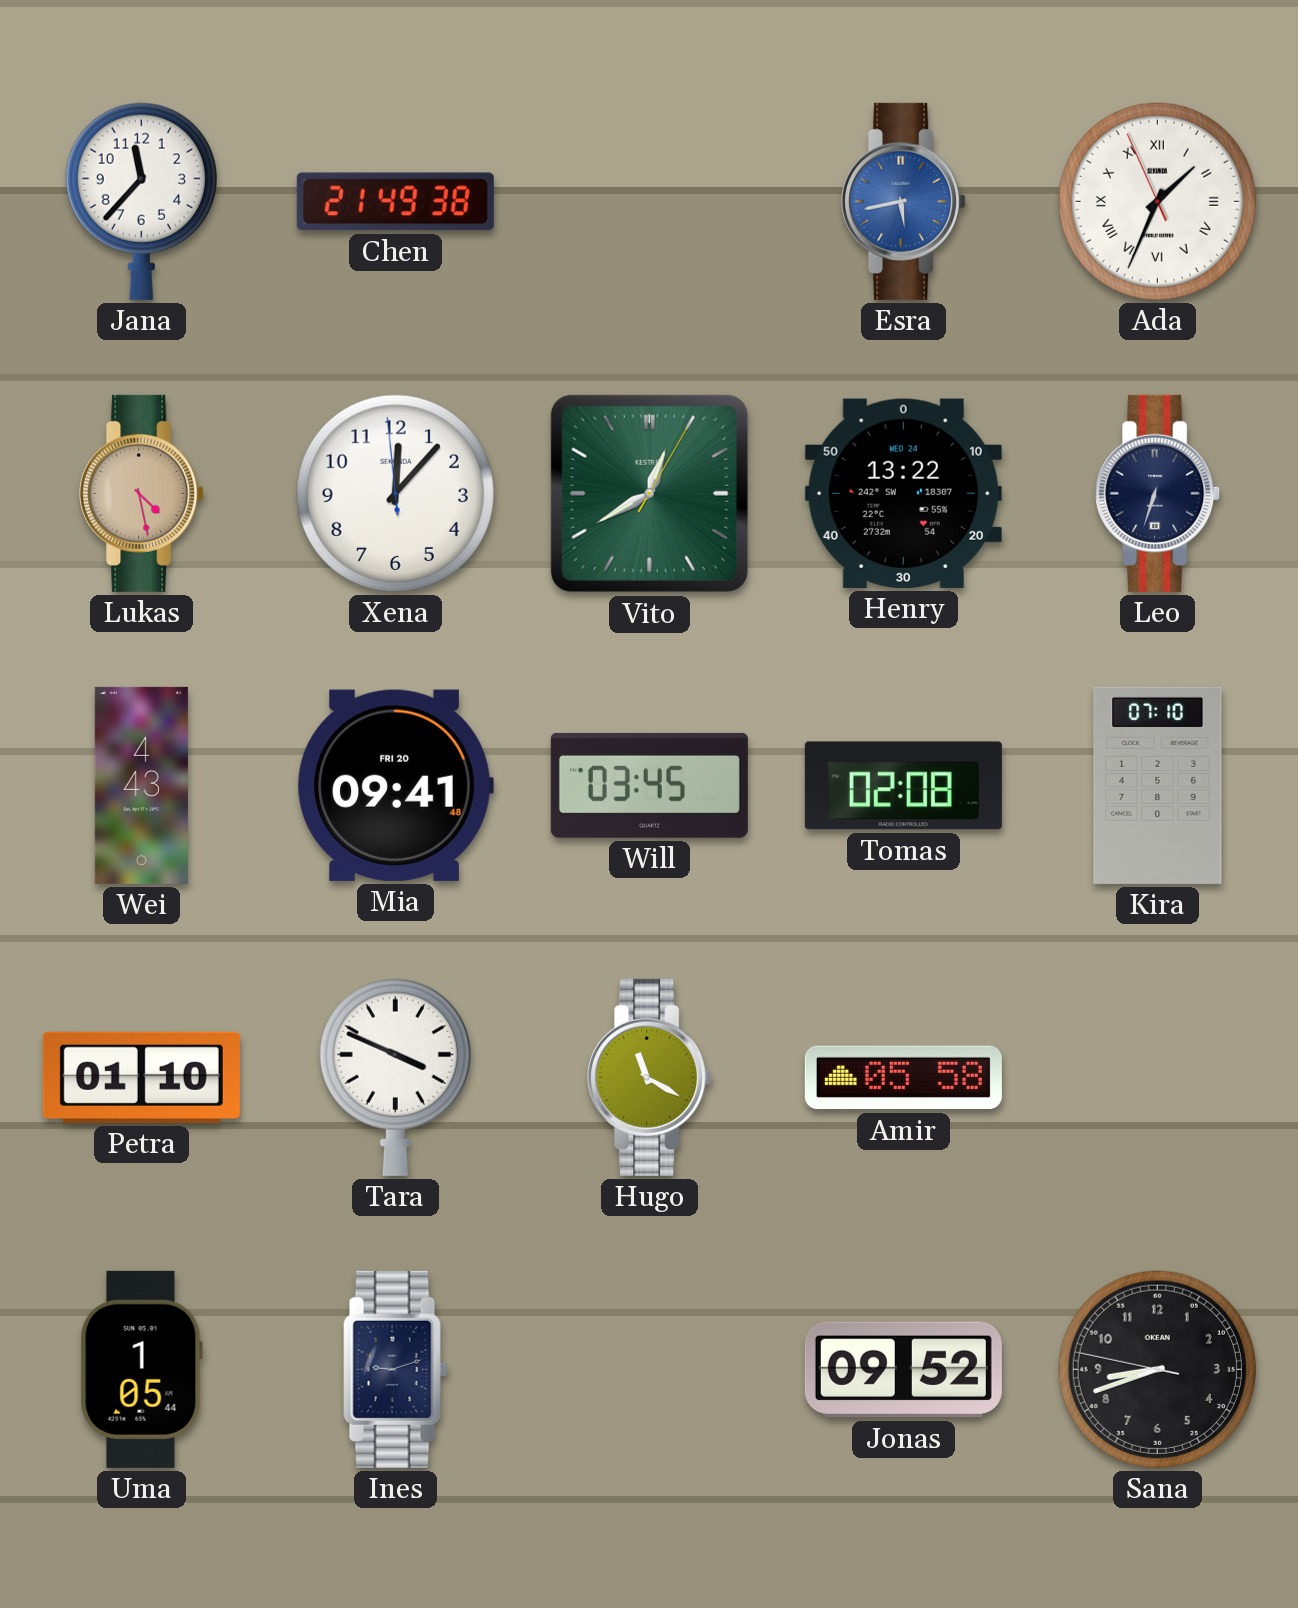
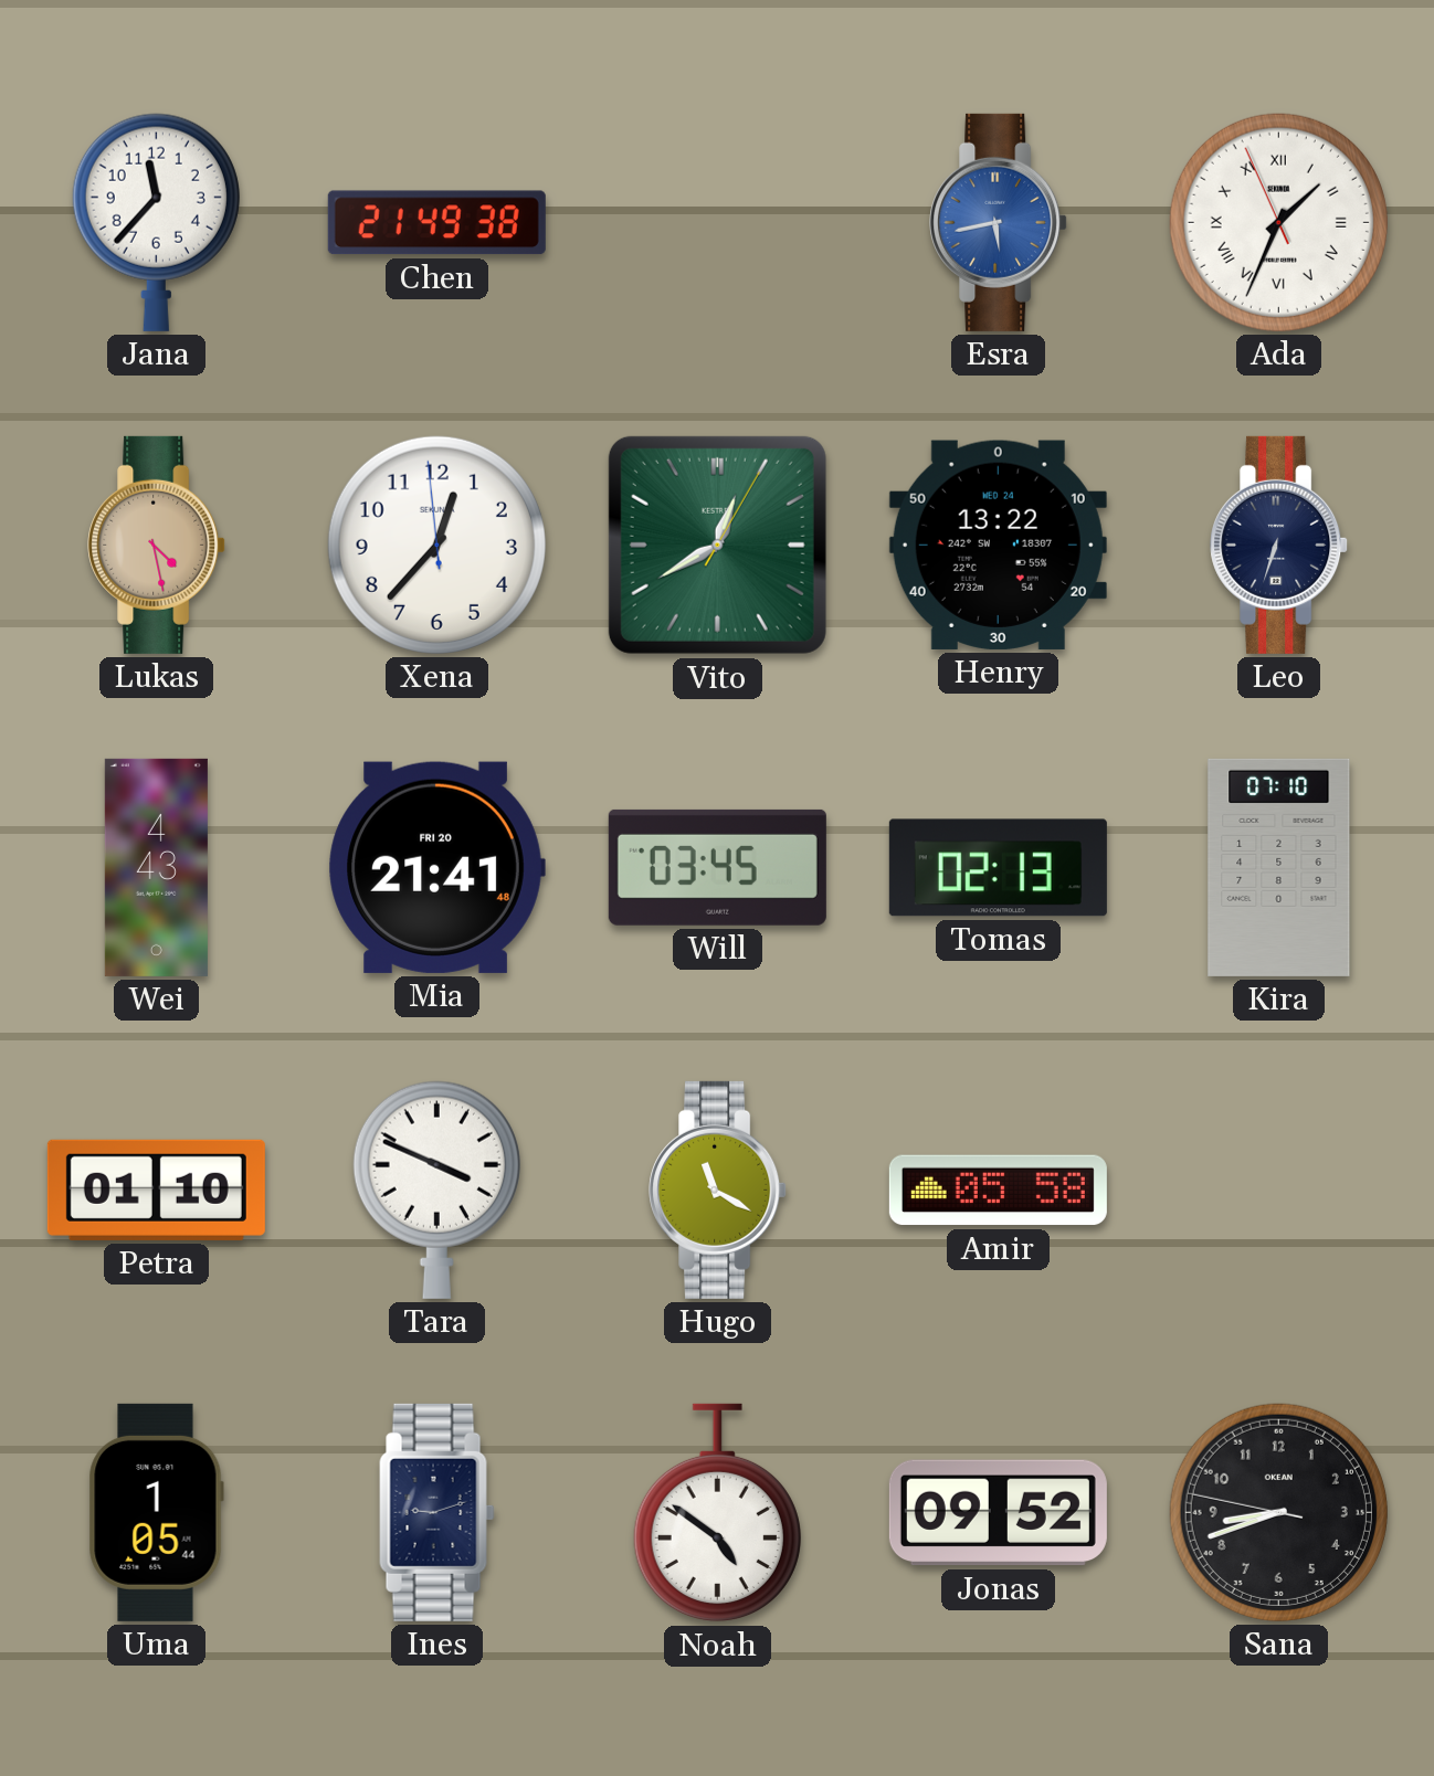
Xena: 12:06 -> 12:36 (436, 545)
Mia: 09:41 -> 21:41 (436, 867)
Tomas: 02:08 -> 02:13 (998, 868)
Noah: none -> 4:51 (717, 1513)
